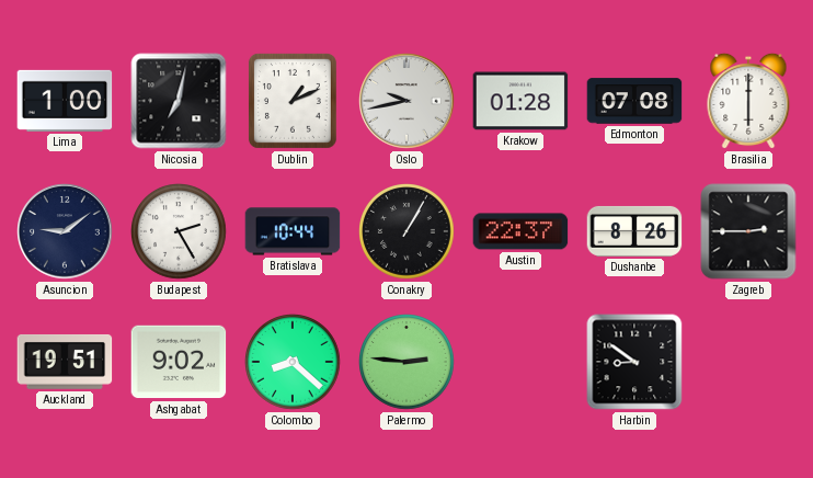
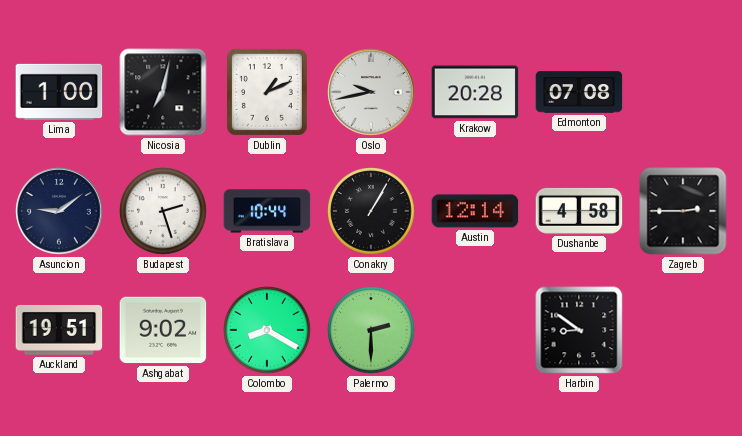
Krakow: 01:28 -> 20:28 (475, 92)
Brasilia: 6:00 -> none (748, 101)
Budapest: 2:25 -> 2:27 (163, 211)
Austin: 22:37 -> 12:14 (475, 211)
Dushanbe: 8:26 -> 4:58 (579, 211)
Colombo: 8:22 -> 8:20 (267, 330)
Palermo: 2:46 -> 2:30 (371, 330)
